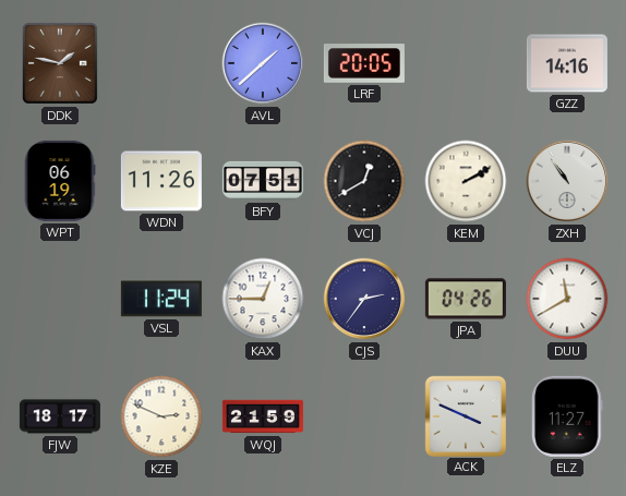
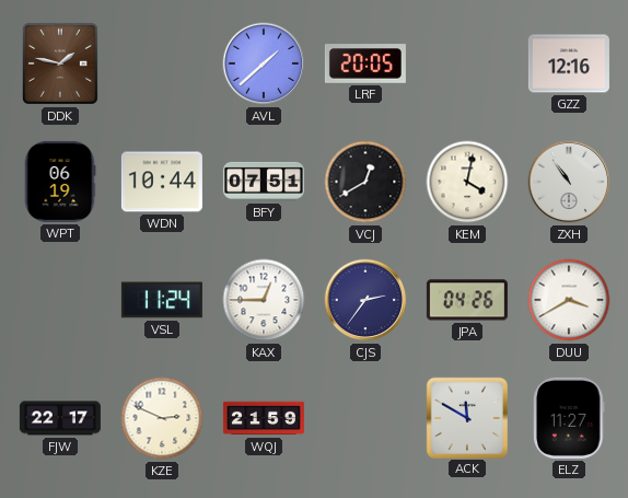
GZZ: 14:16 -> 12:16 (569, 63)
WDN: 11:26 -> 10:44 (162, 182)
KEM: 2:10 -> 4:02 (467, 182)
DUU: 11:40 -> 3:40 (569, 300)
FJW: 18:17 -> 22:17 (60, 418)
ACK: 3:49 -> 11:50 (466, 417)
